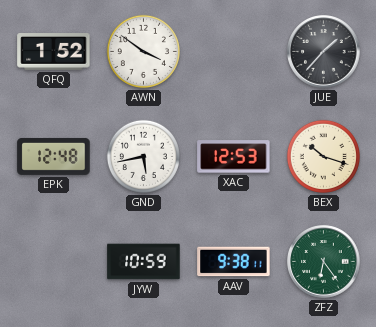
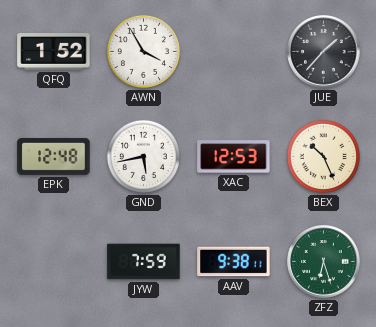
AWN: 3:51 -> 3:55 (143, 51)
BEX: 10:18 -> 10:26 (323, 156)
JYW: 10:59 -> 7:59 (144, 262)
ZFZ: 6:24 -> 6:27 (324, 262)
